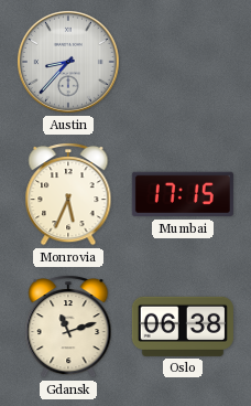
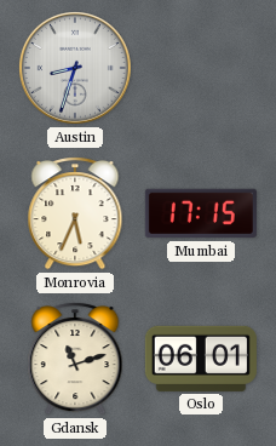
Austin: 8:37 -> 8:33 (75, 68)
Oslo: 06:38 -> 06:01 (201, 359)
